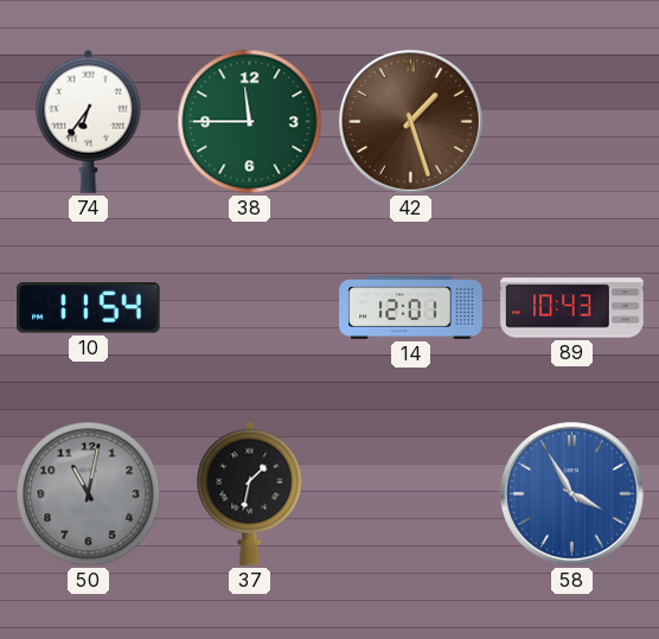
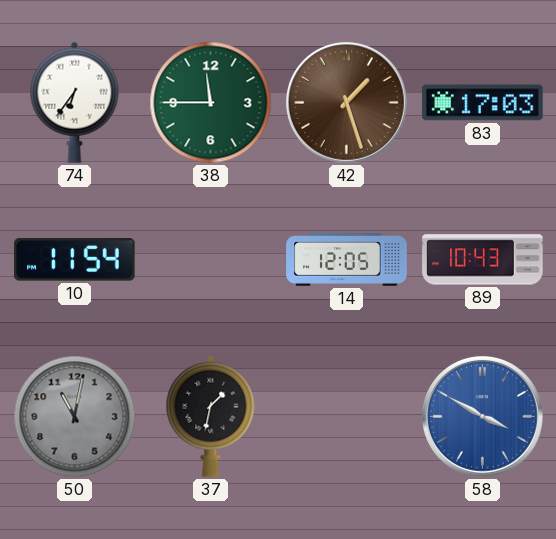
83: none -> 17:03 (483, 103)
14: 12:01 -> 12:05 (347, 260)
58: 3:55 -> 3:50 (482, 416)
